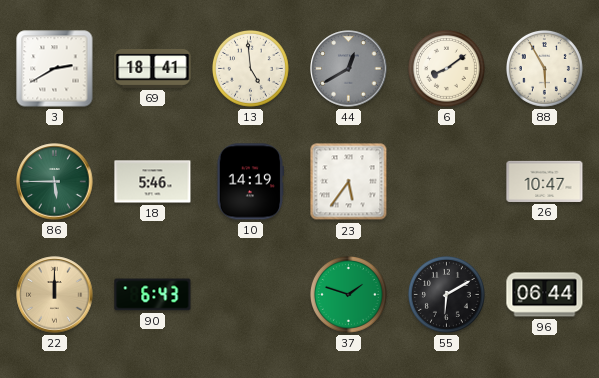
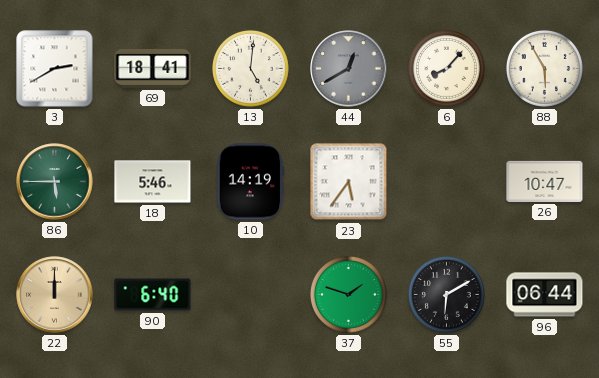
13: 4:59 -> 5:01 (250, 68)
6: 8:09 -> 8:07 (446, 68)
90: 6:43 -> 6:40 (153, 295)
